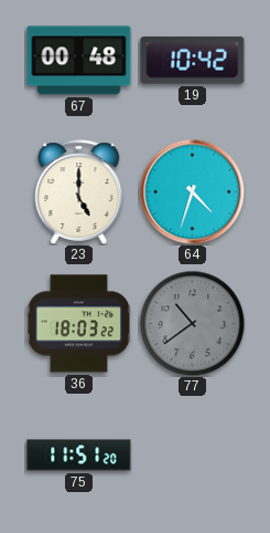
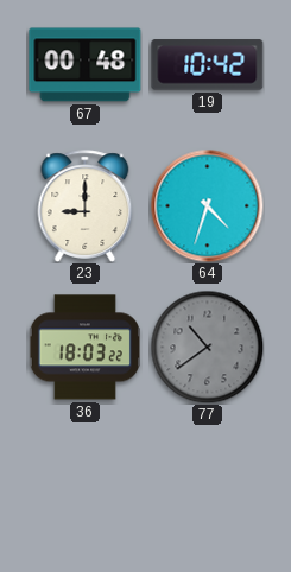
23: 5:00 -> 9:00 (86, 206)
75: 11:51 -> none (79, 456)
